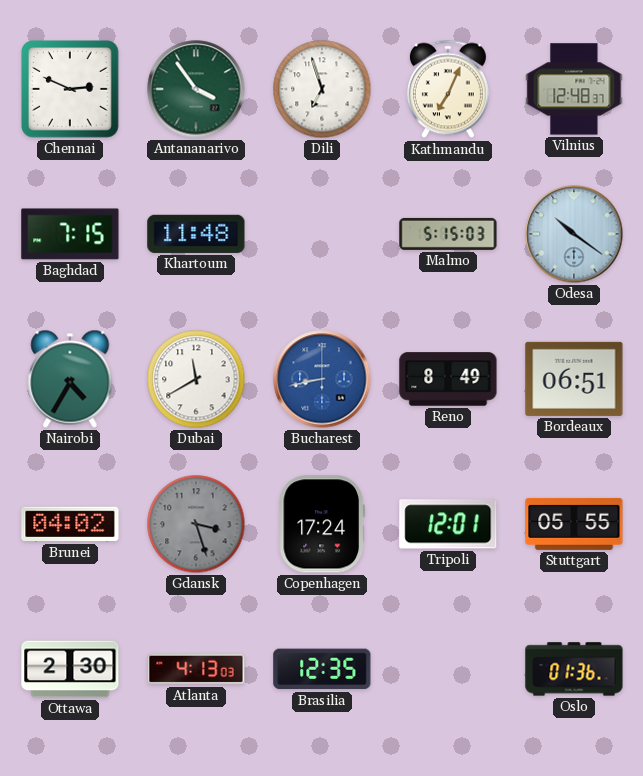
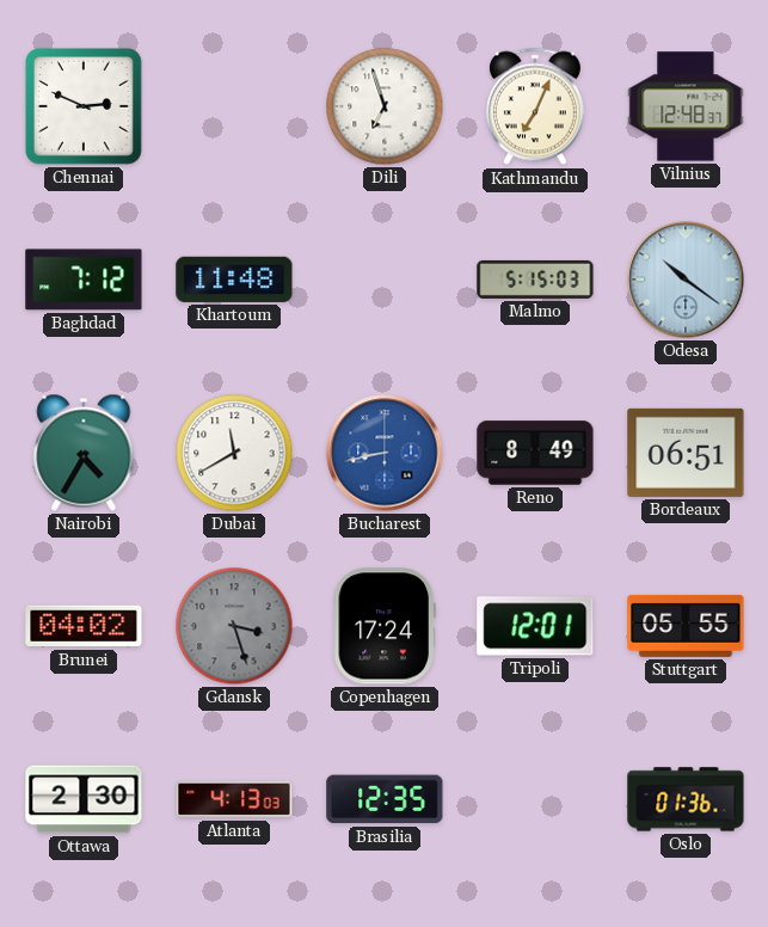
Antananarivo: 3:54 -> none (196, 89)
Baghdad: 7:15 -> 7:12 (84, 280)
